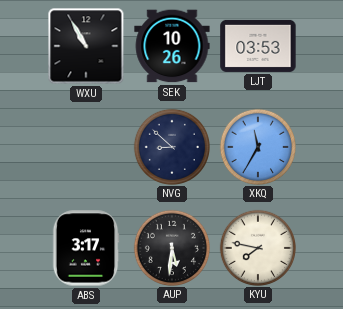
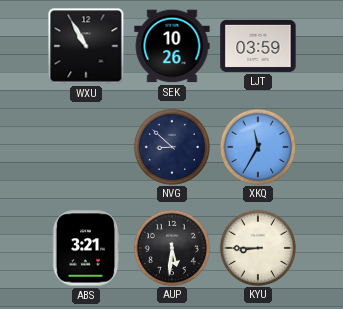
LJT: 03:53 -> 03:59 (258, 46)
ABS: 3:17 -> 3:21 (86, 248)
KYU: 7:47 -> 8:45 (257, 247)
